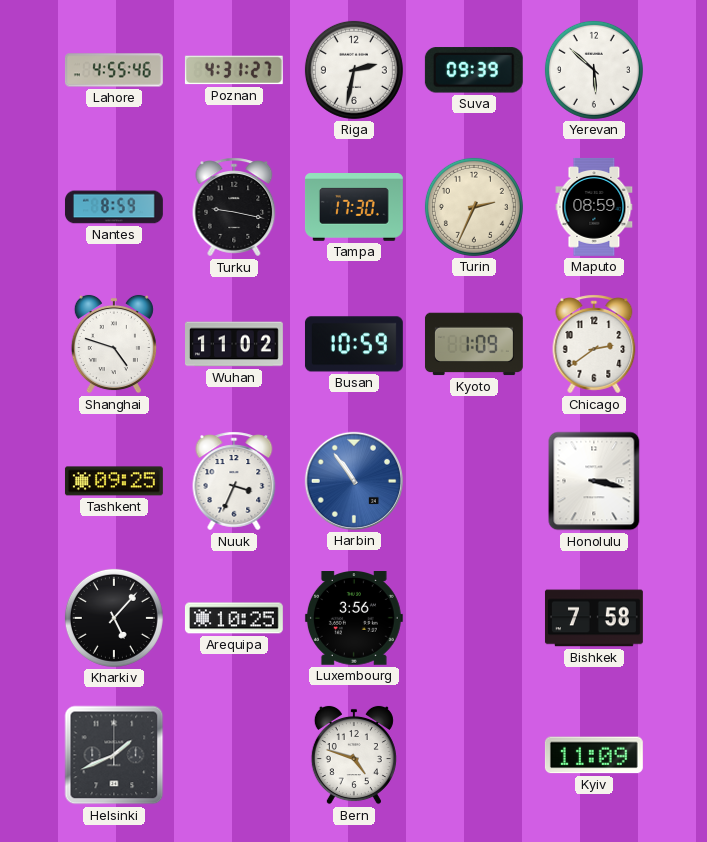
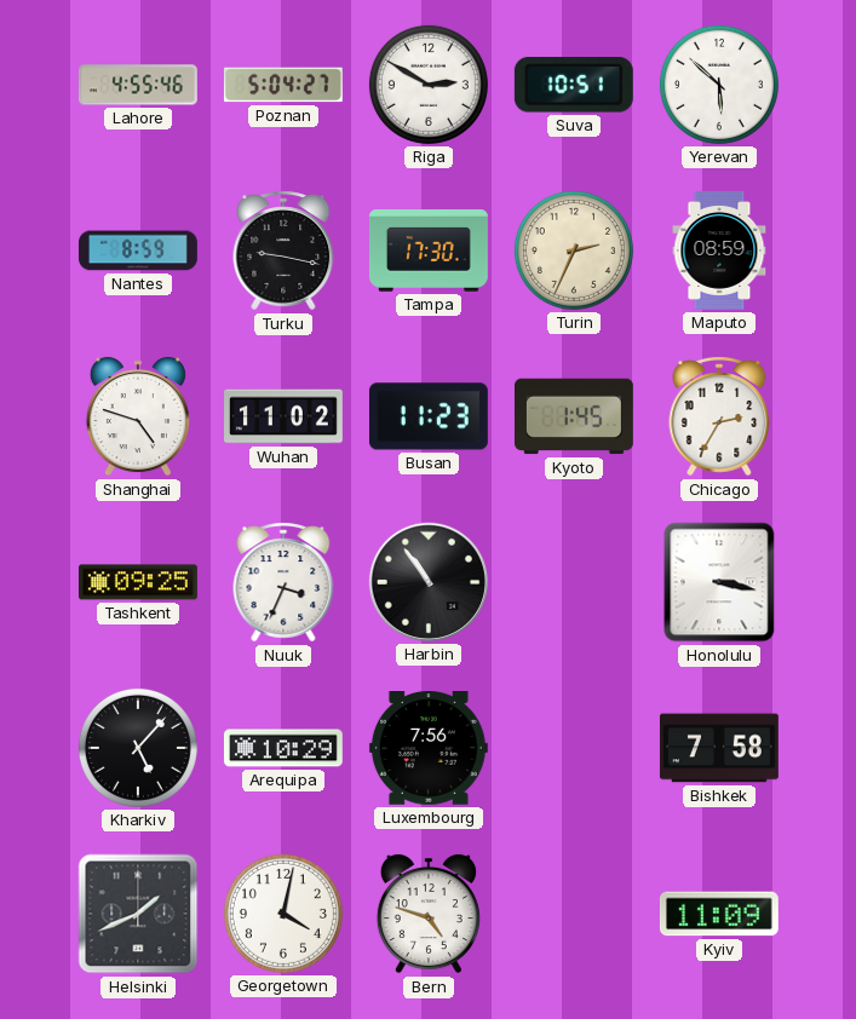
Poznan: 4:31 -> 5:04 (283, 85)
Riga: 2:32 -> 2:50 (429, 85)
Suva: 09:39 -> 10:51 (574, 85)
Busan: 10:59 -> 11:23 (429, 416)
Kyoto: 1:09 -> 1:45 (574, 416)
Chicago: 2:39 -> 2:35 (719, 416)
Harbin dial: blue -> black (429, 582)
Arequipa: 10:25 -> 10:29 (283, 748)
Luxembourg: 3:56 -> 7:56 (429, 749)
Georgetown: none -> 4:02 (283, 914)
